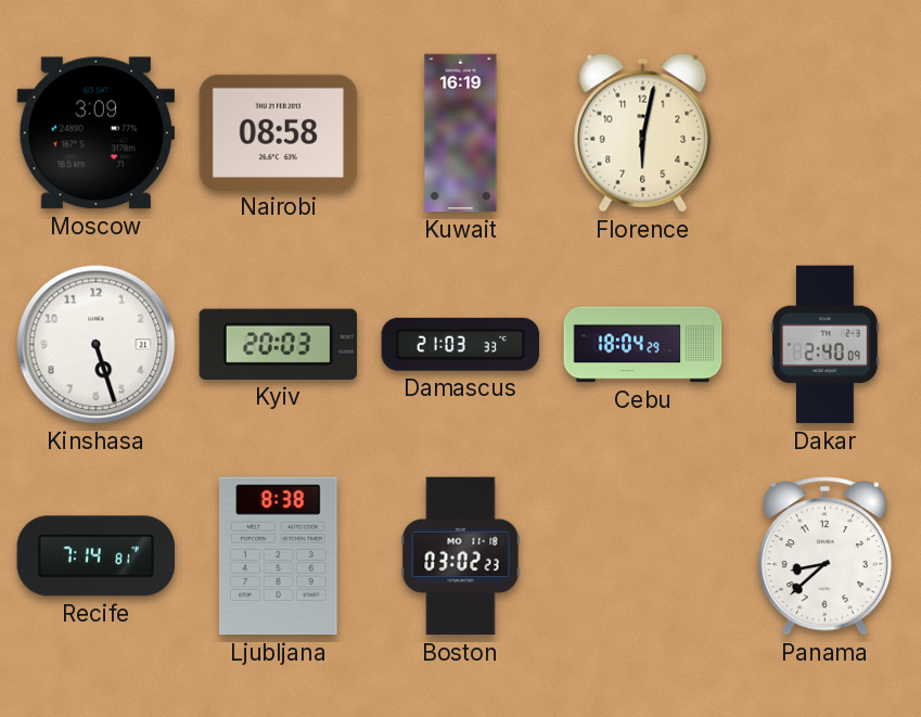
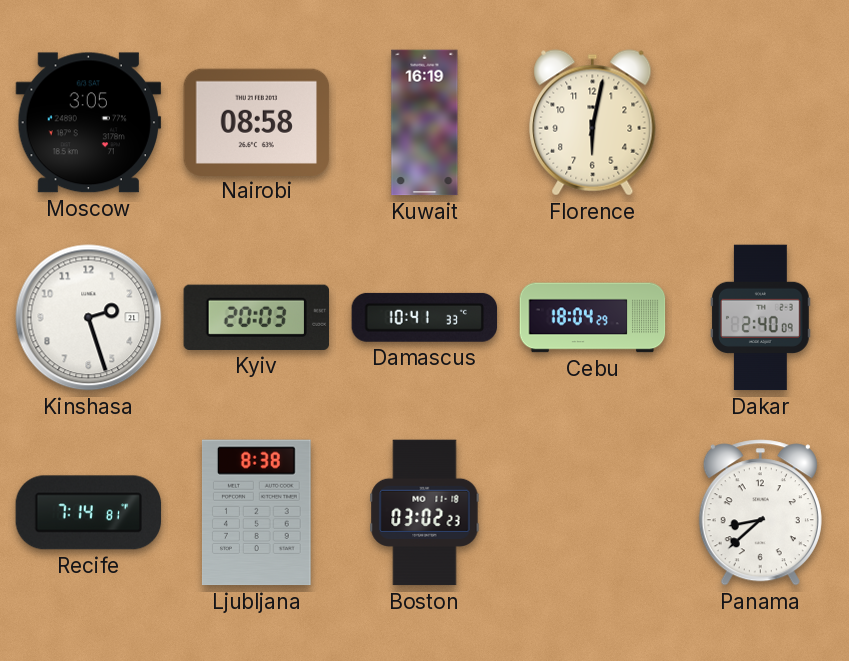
Moscow: 3:09 -> 3:05 (89, 123)
Kinshasa: 5:27 -> 2:27 (89, 318)
Damascus: 21:03 -> 10:41 (425, 317)
